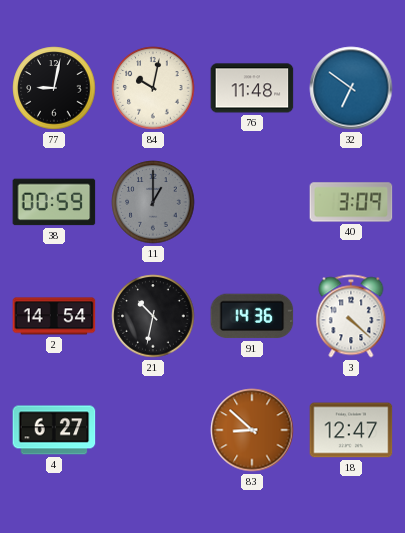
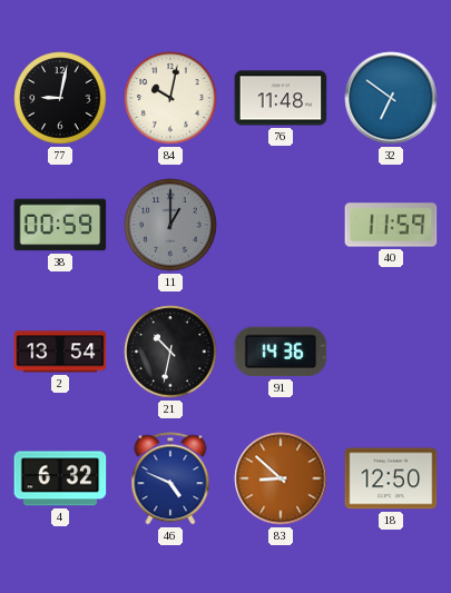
40: 3:09 -> 11:59 (391, 225)
2: 14:54 -> 13:54 (60, 352)
3: 4:22 -> none (351, 316)
4: 6:27 -> 6:32 (60, 478)
46: none -> 4:49 (170, 478)
18: 12:47 -> 12:50 (391, 478)
